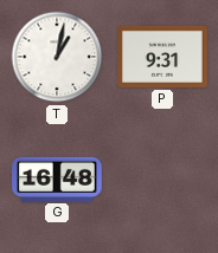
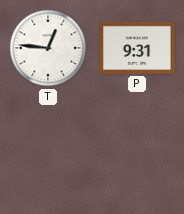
T: 1:02 -> 12:46 (48, 48)
G: 16:48 -> none (58, 179)
